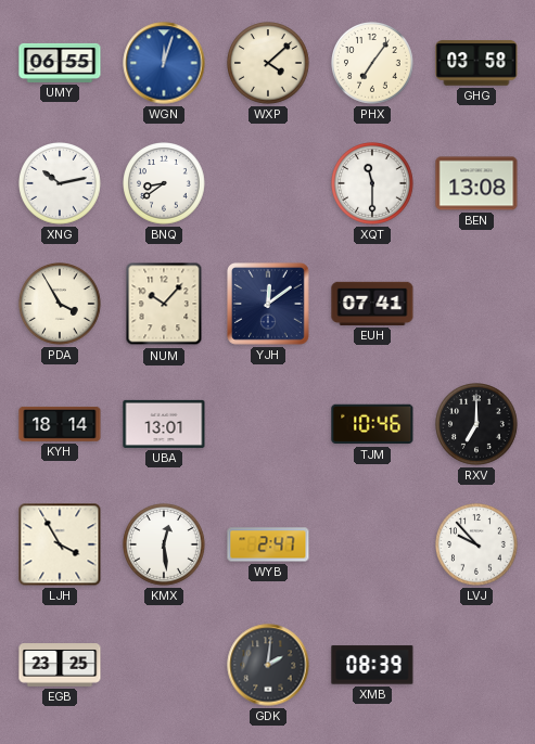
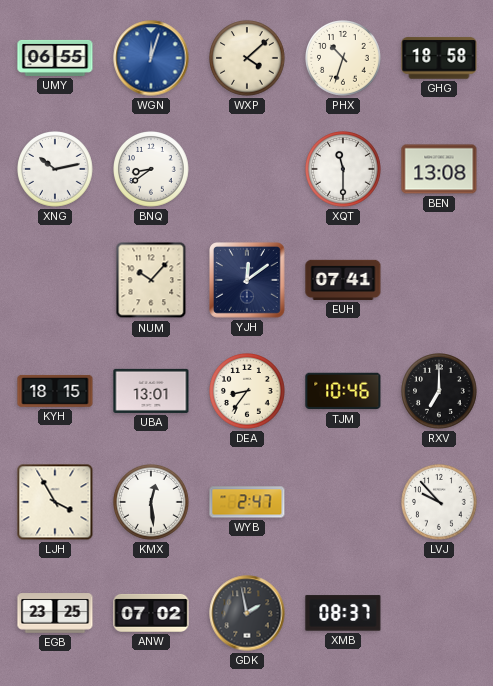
PHX: 7:06 -> 10:33 (343, 58)
GHG: 03:58 -> 18:58 (439, 58)
PDA: 3:55 -> none (60, 304)
KYH: 18:14 -> 18:15 (55, 391)
DEA: none -> 8:36 (247, 391)
ANW: none -> 07:02 (151, 613)
GDK: 2:01 -> 1:58 (247, 613)
XMB: 08:39 -> 08:37 (343, 613)
